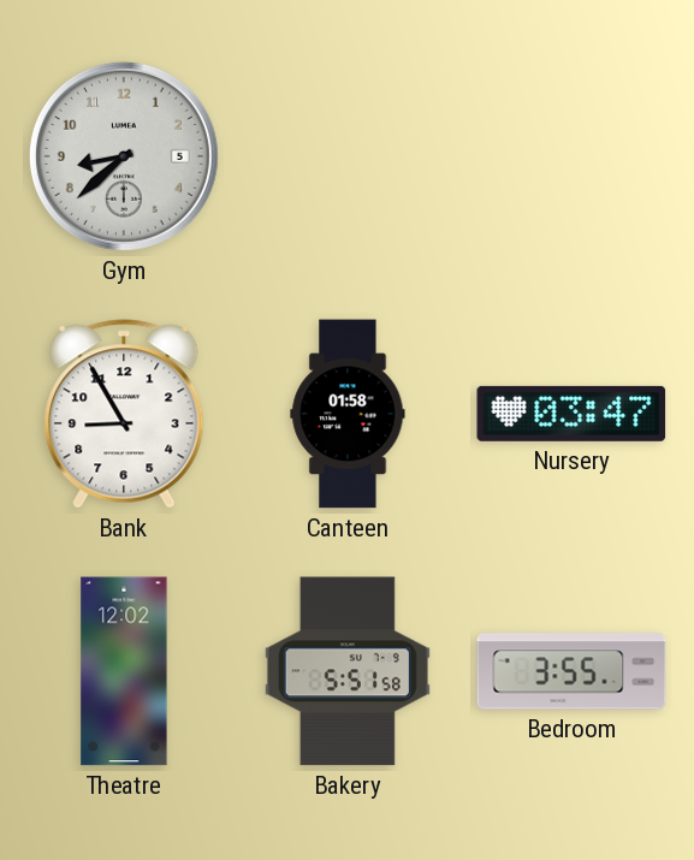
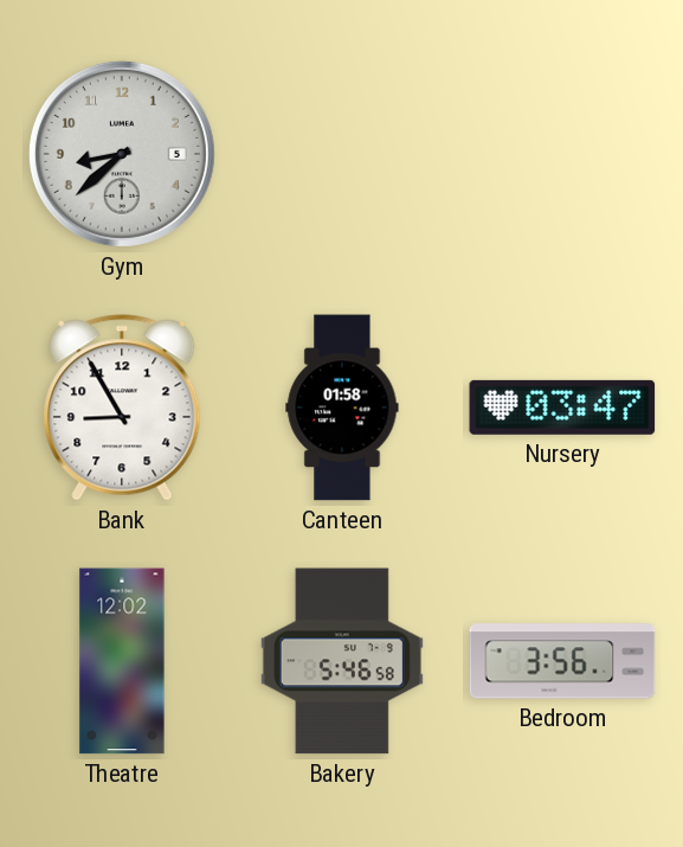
Bakery: 5:51 -> 5:46 (342, 661)
Bedroom: 3:55 -> 3:56 (562, 661)
